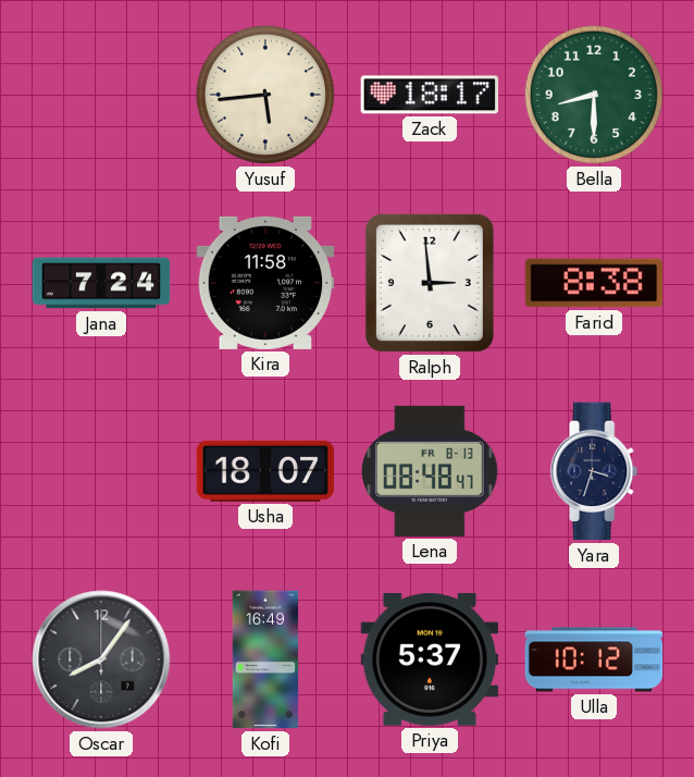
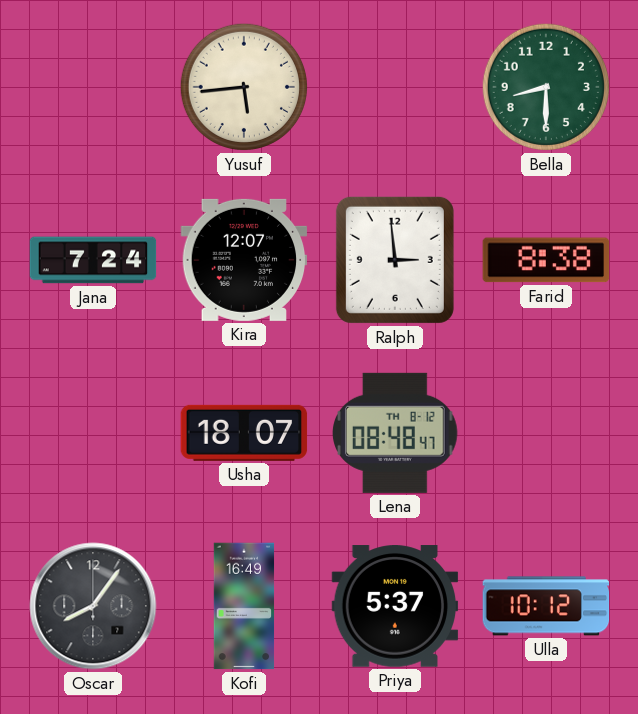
Zack: 18:17 -> none (430, 95)
Kira: 11:58 -> 12:07 (244, 260)
Lena date: FR 8-13 -> TH 8-12 (396, 433)
Yara: 3:33 -> none (595, 471)
